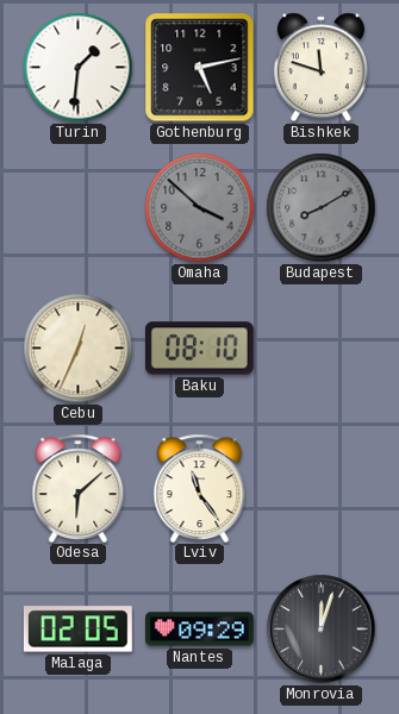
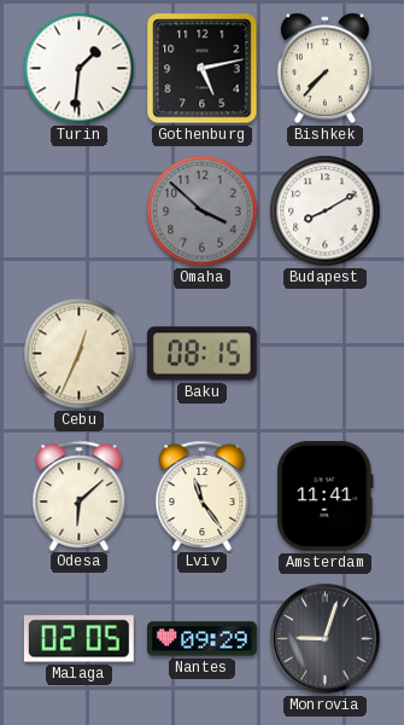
Bishkek: 11:48 -> 7:37 (324, 69)
Budapest dial: grey -> white (326, 211)
Baku: 08:10 -> 08:15 (201, 354)
Amsterdam: none -> 11:41 (326, 495)
Monrovia: 12:03 -> 9:03 (326, 639)
